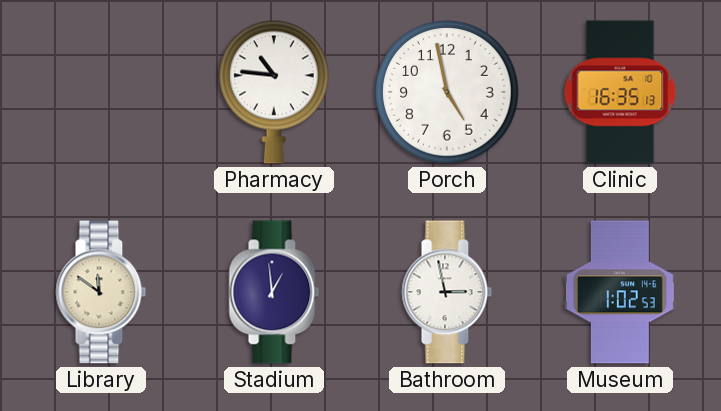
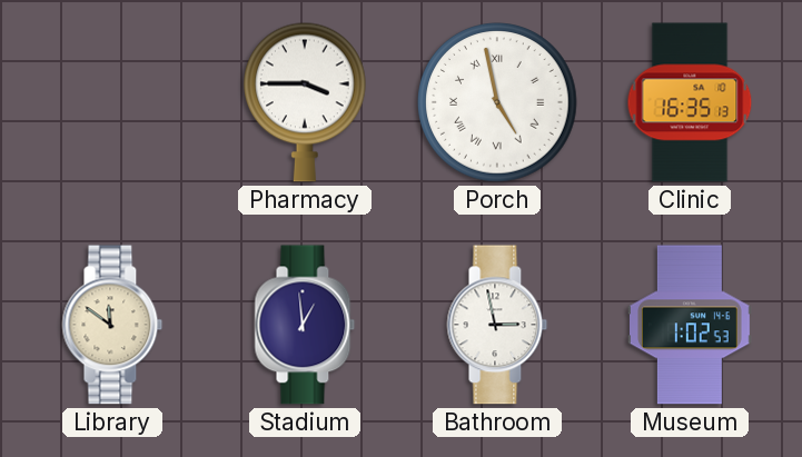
Pharmacy: 10:46 -> 3:45 (306, 102)
Porch numerals: Arabic -> Roman (497, 102)
